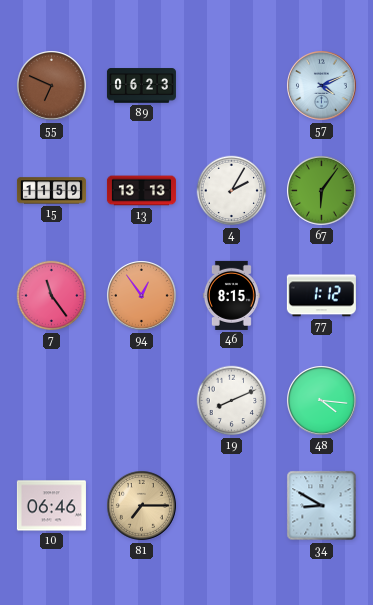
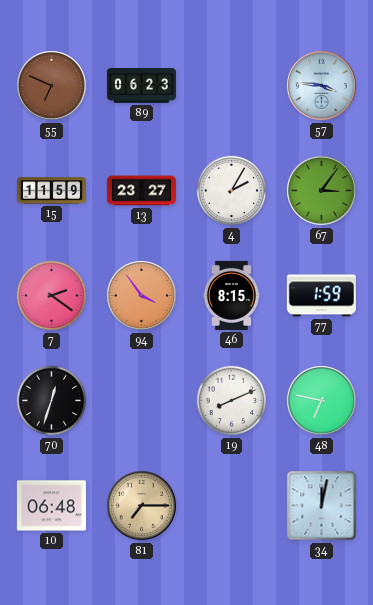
57: 4:11 -> 3:46 (322, 86)
13: 13:13 -> 23:27 (141, 191)
67: 6:06 -> 3:06 (322, 191)
7: 11:24 -> 2:21 (52, 296)
94: 12:54 -> 3:54 (142, 296)
77: 1:12 -> 1:59 (321, 296)
70: none -> 12:33 (52, 401)
48: 4:16 -> 6:47 (322, 401)
10: 06:46 -> 06:48 (51, 506)
34: 8:50 -> 12:02 (322, 506)
